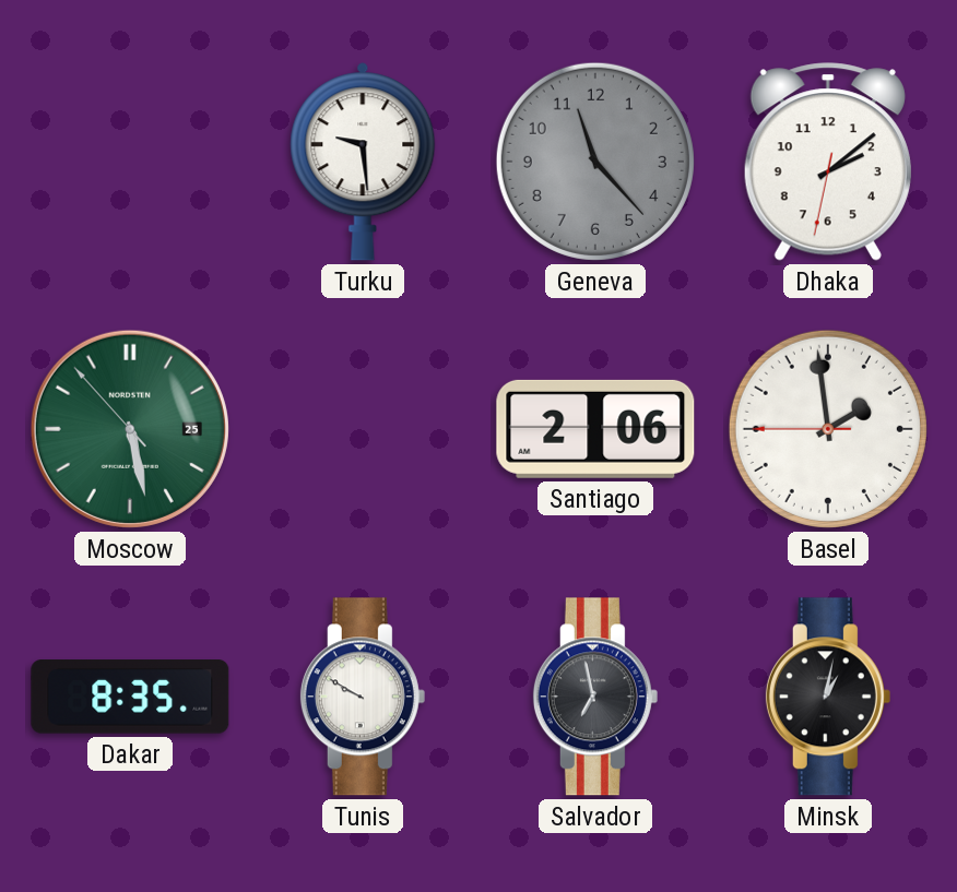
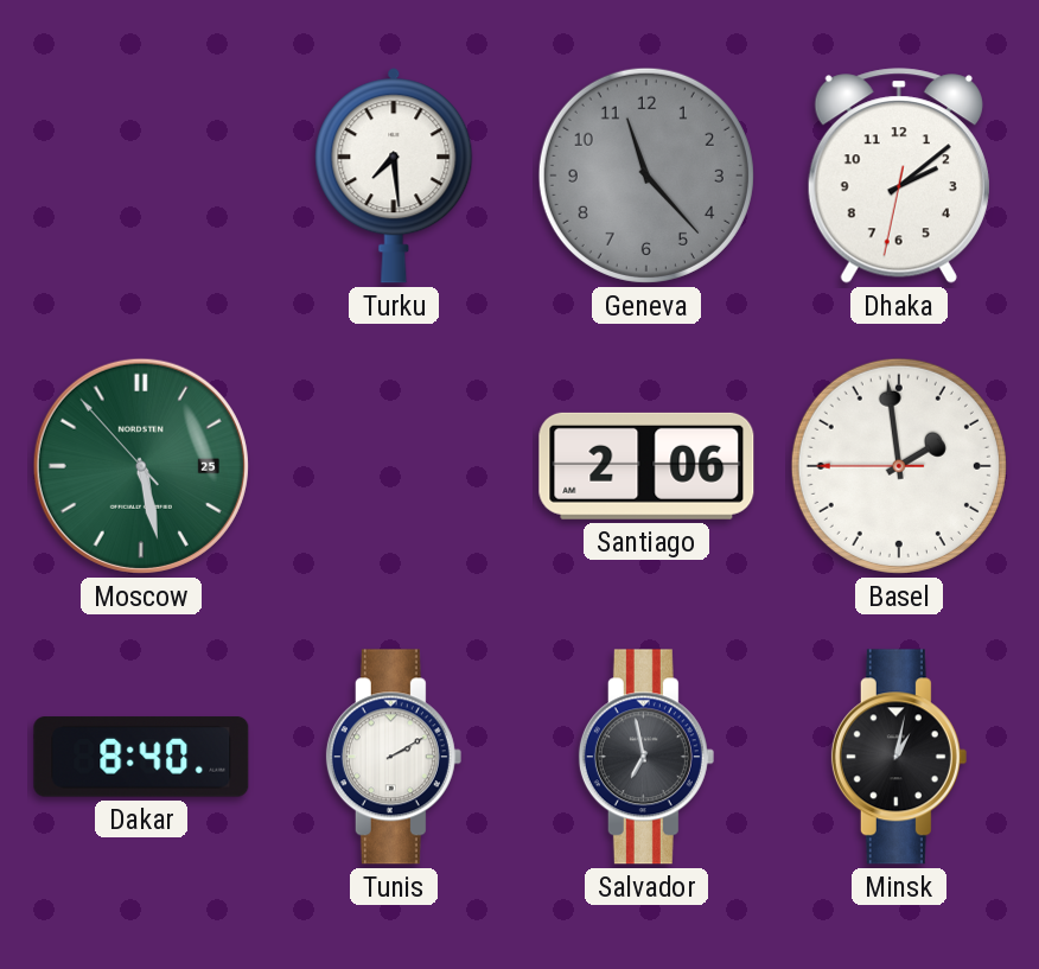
Turku: 9:29 -> 7:29 (394, 176)
Dakar: 8:35 -> 8:40 (141, 757)
Tunis: 9:50 -> 2:10 (394, 757)
